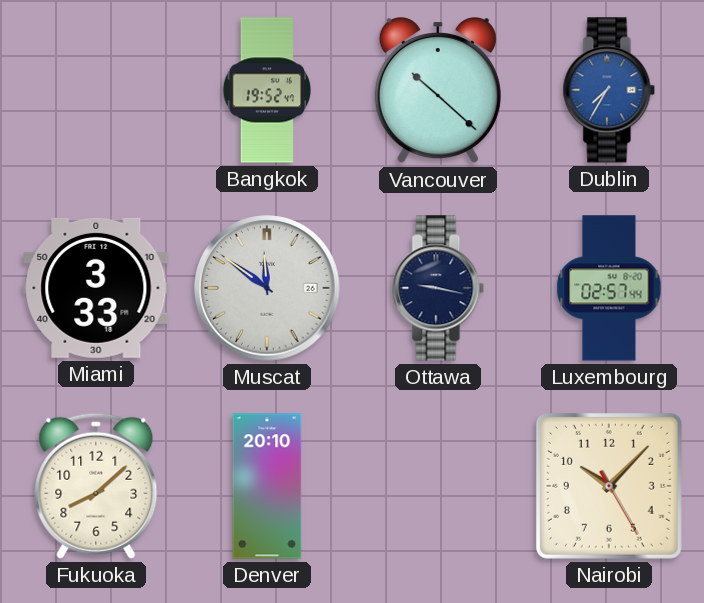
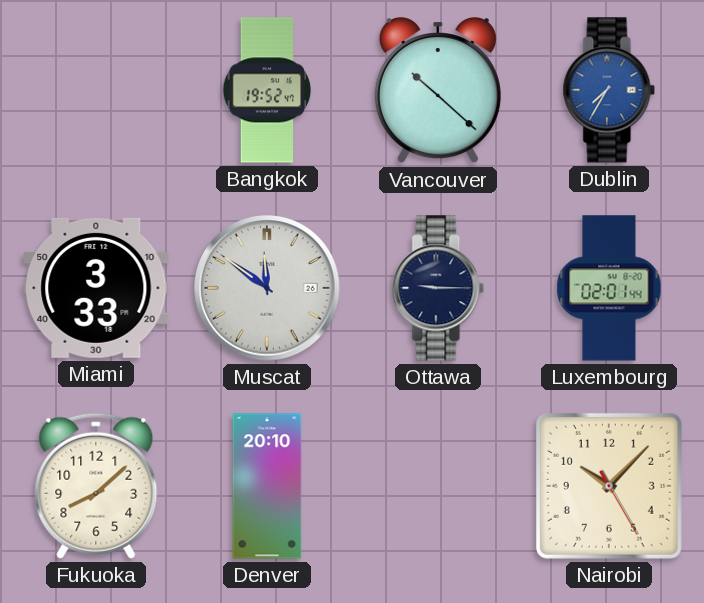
Ottawa: 9:17 -> 9:15 (438, 288)
Luxembourg: 02:57 -> 02:01 (609, 288)
